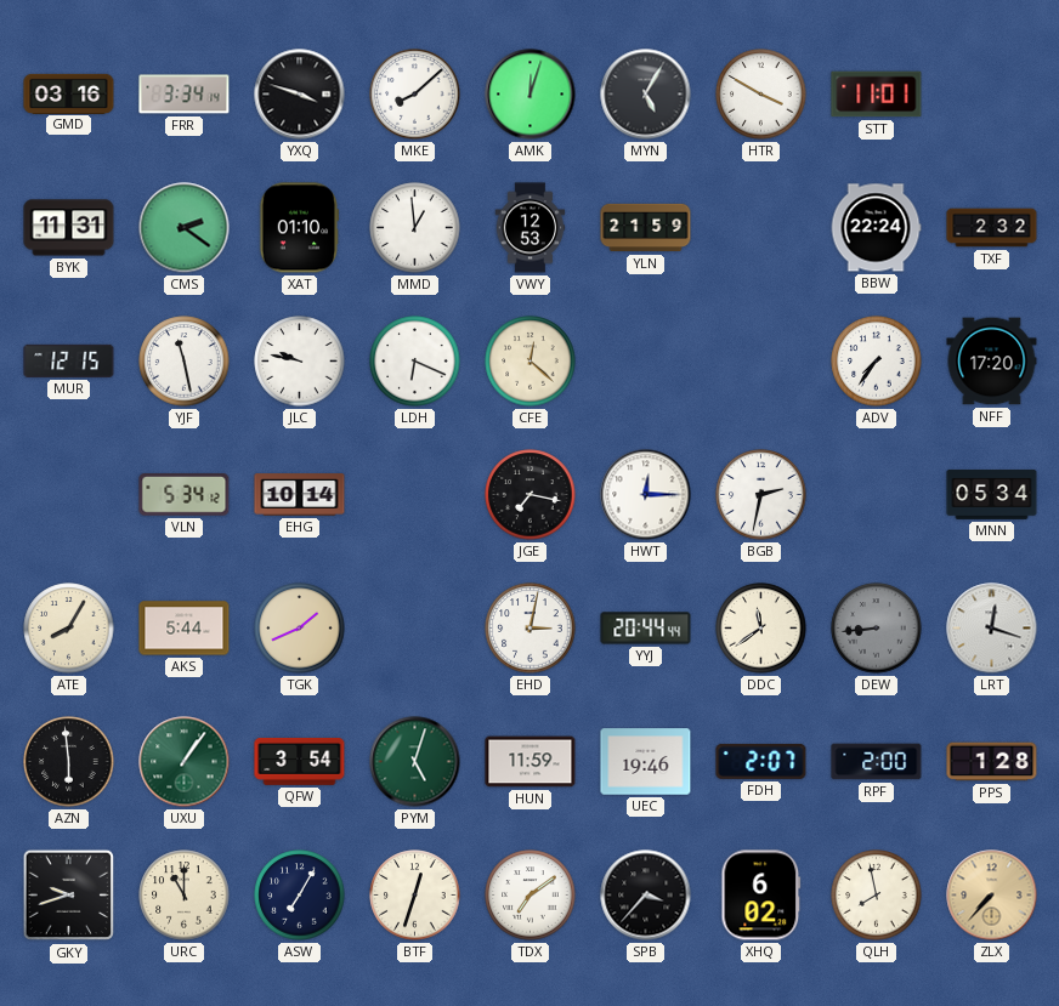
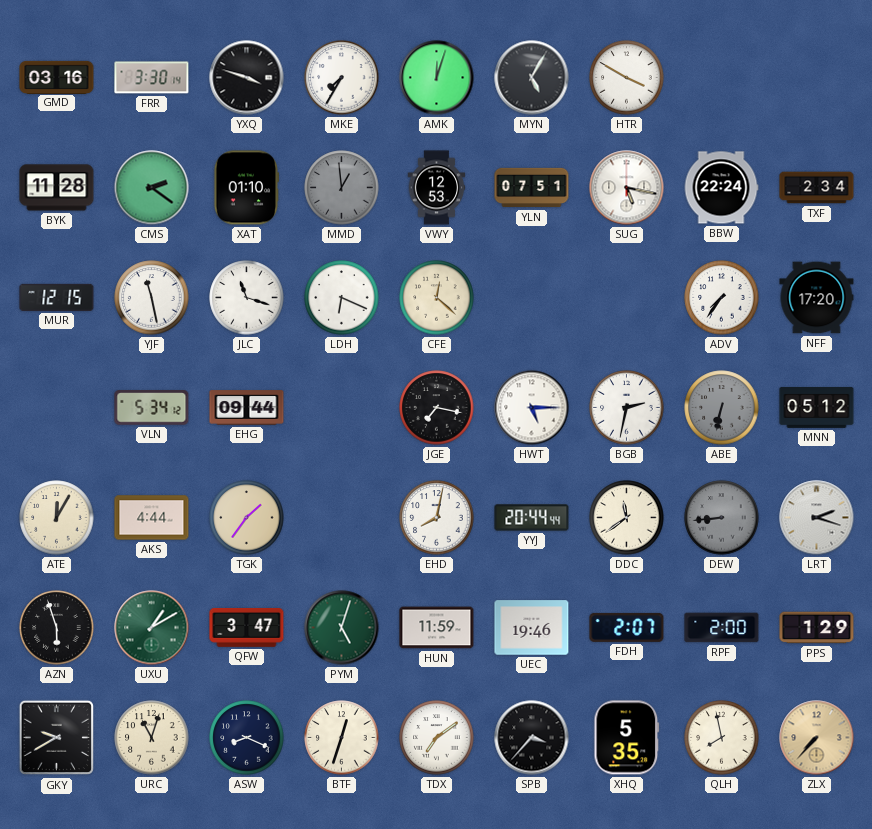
FRR: 3:34 -> 3:30 (152, 78)
MKE: 8:08 -> 7:35 (342, 78)
STT: 11:01 -> none (877, 95)
BYK: 11:31 -> 11:28 (57, 188)
MMD dial: white -> grey (342, 188)
YLN: 21:59 -> 07:51 (532, 188)
SUG: none -> 5:17 (627, 188)
TXF: 2:32 -> 2:34 (817, 188)
JLC: 9:47 -> 11:18 (247, 298)
EHG: 10:14 -> 09:44 (247, 408)
HWT: 12:15 -> 5:15 (532, 408)
ABE: none -> 6:32 (722, 408)
MNN: 05:34 -> 05:12 (817, 408)
ATE: 8:05 -> 12:05 (57, 518)
AKS: 5:44 -> 4:44 (152, 518)
TGK: 1:41 -> 1:36 (247, 518)
EHD: 3:02 -> 8:02 (437, 518)
LRT: 12:18 -> 2:18 (817, 518)
AZN: 5:59 -> 5:57 (57, 628)
UXU: 1:06 -> 1:10 (152, 628)
QFW: 3:54 -> 3:47 (247, 628)
PPS: 1:28 -> 1:29 (817, 628)
GKY: 9:42 -> 9:40 (57, 738)
URC: 11:00 -> 11:03 (152, 738)
ASW: 7:05 -> 8:19 (247, 738)
XHQ: 6:02 -> 5:35 (627, 738)
